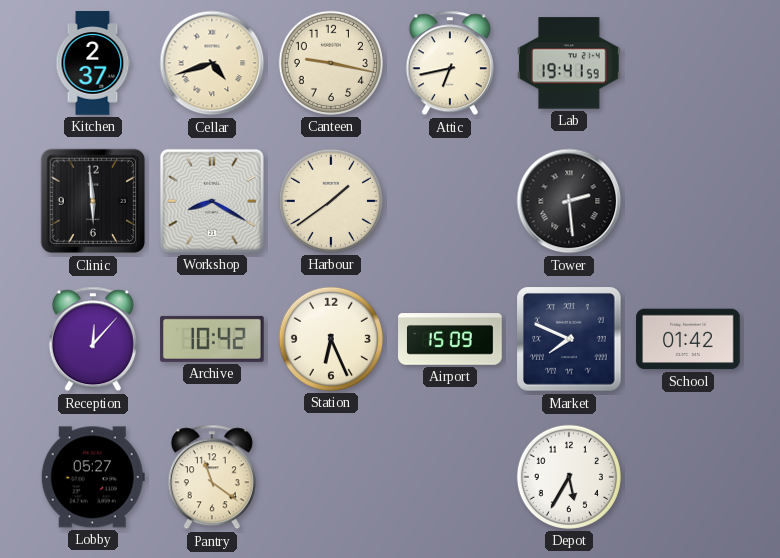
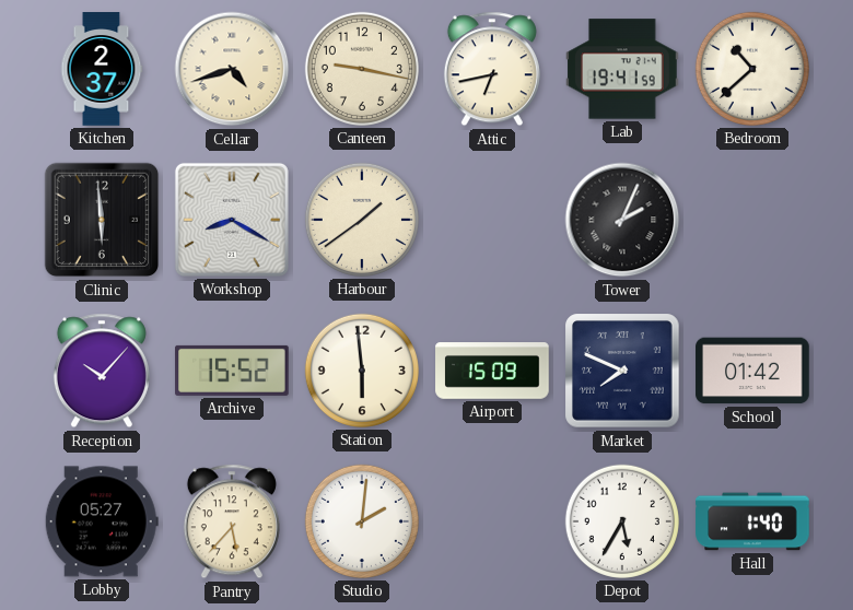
Bedroom: none -> 10:38 (752, 69)
Tower: 2:29 -> 2:04 (622, 220)
Reception: 12:07 -> 10:07 (102, 371)
Archive: 10:42 -> 15:52 (232, 371)
Station: 6:26 -> 5:59 (362, 371)
Pantry: 11:21 -> 5:37 (232, 521)
Studio: none -> 2:01 (362, 521)
Hall: none -> 1:40 (752, 521)
